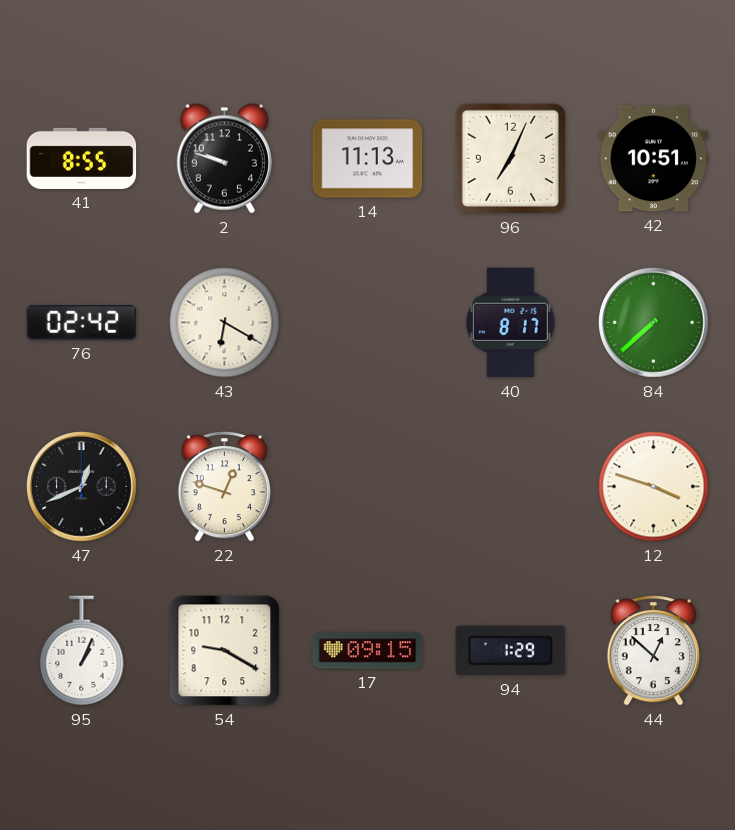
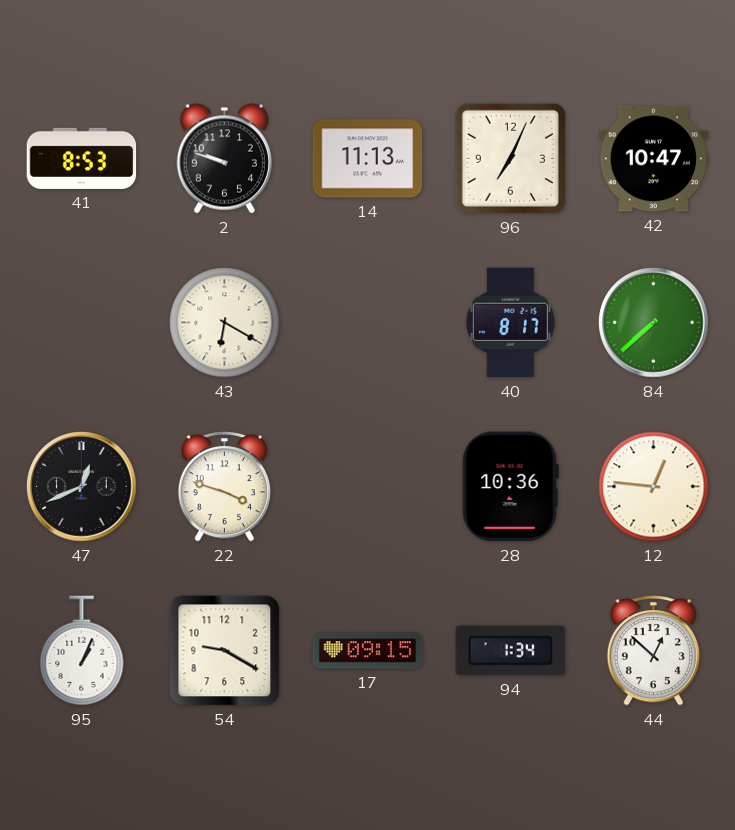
41: 8:55 -> 8:53 (82, 158)
42: 10:51 -> 10:47 (654, 159)
76: 02:42 -> none (82, 323)
22: 12:48 -> 3:48 (224, 487)
28: none -> 10:36 (510, 487)
12: 3:48 -> 12:46 (654, 487)
94: 1:29 -> 1:34 (511, 651)
